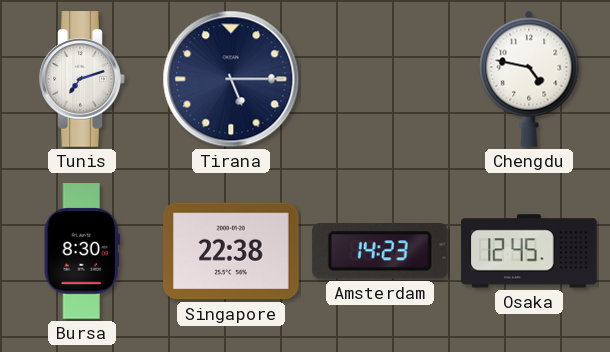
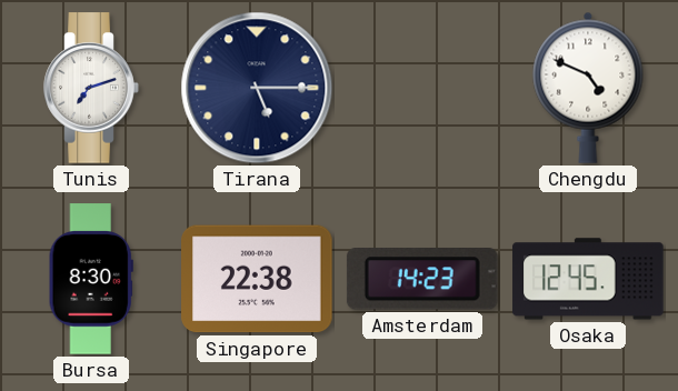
Chengdu: 4:47 -> 4:49 (588, 88)
